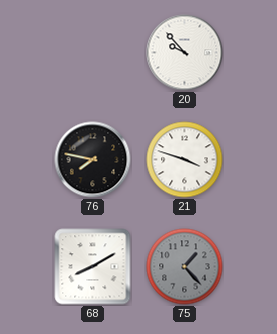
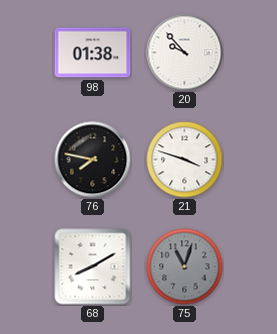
98: none -> 01:38 (93, 53)
75: 1:23 -> 11:03 (185, 267)
